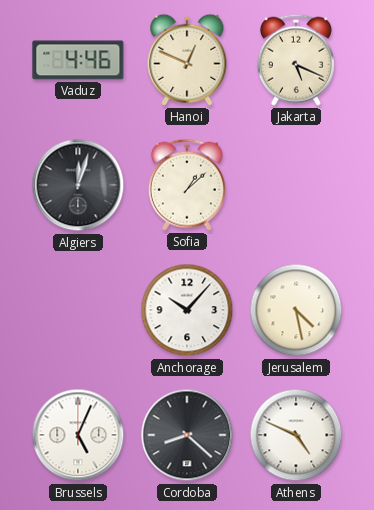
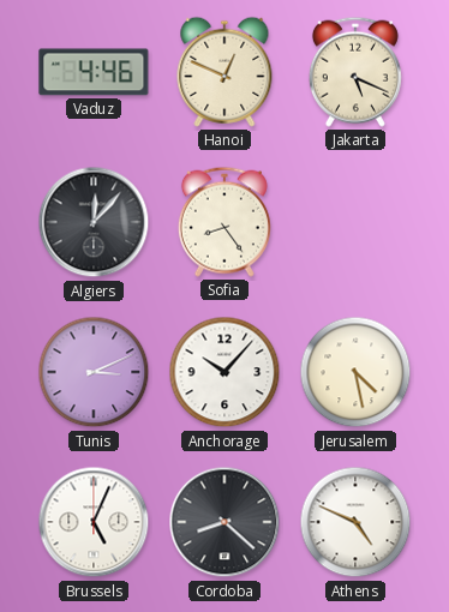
Algiers: 12:03 -> 12:07 (94, 222)
Sofia: 1:08 -> 8:24 (224, 222)
Tunis: none -> 3:11 (94, 372)
